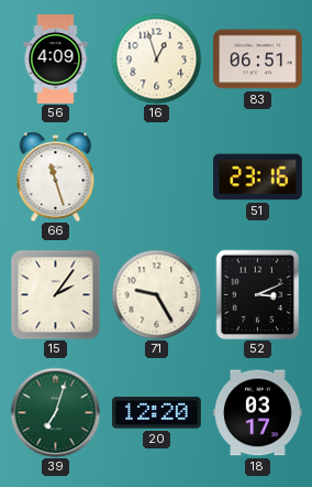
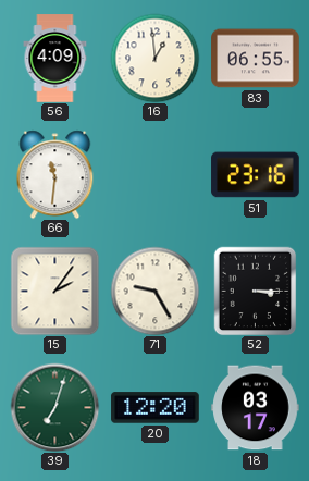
16: 12:57 -> 12:59 (154, 58)
83: 06:51 -> 06:55 (256, 59)
66: 11:27 -> 11:31 (55, 174)
52: 3:11 -> 3:15 (256, 291)
